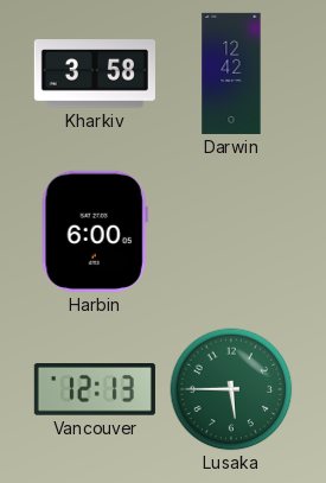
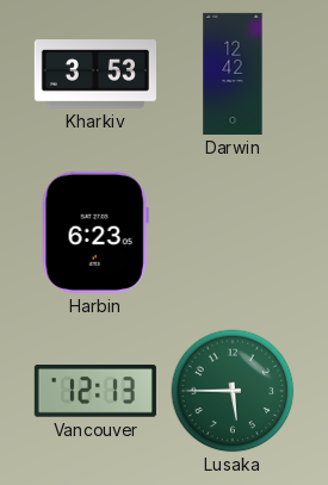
Kharkiv: 3:58 -> 3:53 (95, 74)
Harbin: 6:00 -> 6:23 (95, 232)
